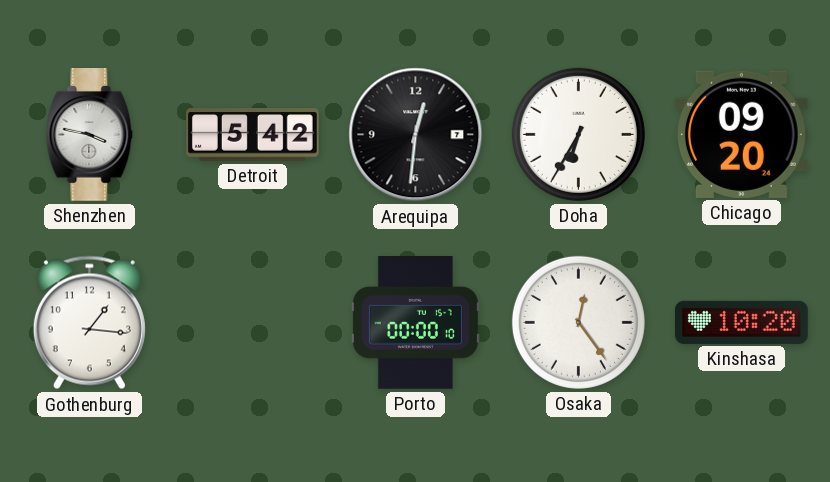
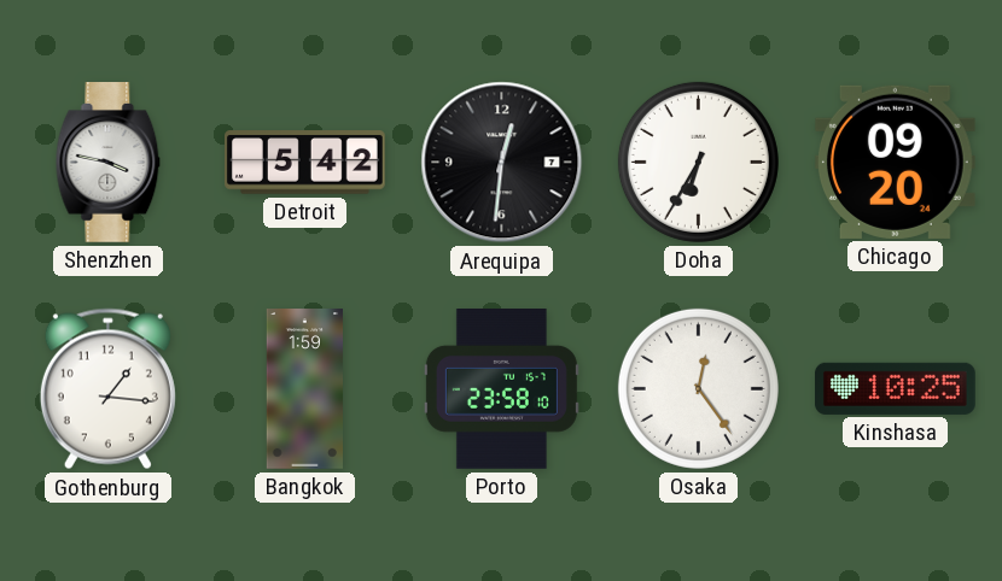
Bangkok: none -> 1:59 (304, 389)
Porto: 00:00 -> 23:58 (501, 389)
Kinshasa: 10:20 -> 10:25 (896, 388)
